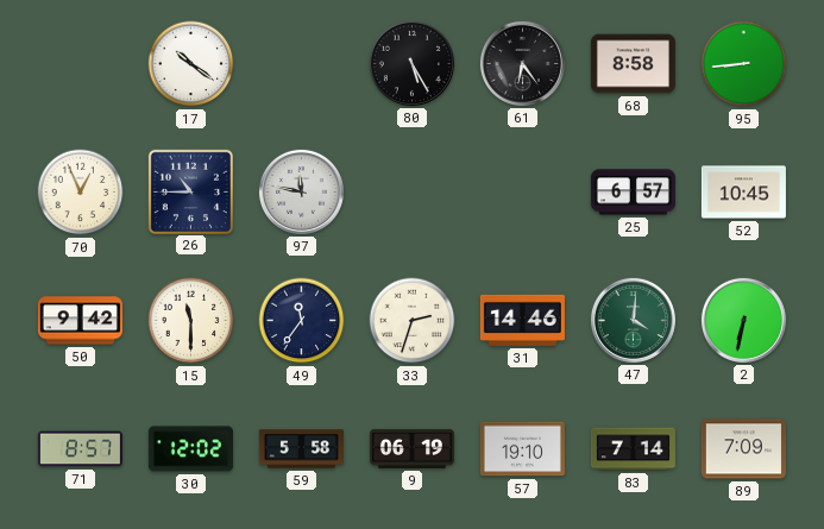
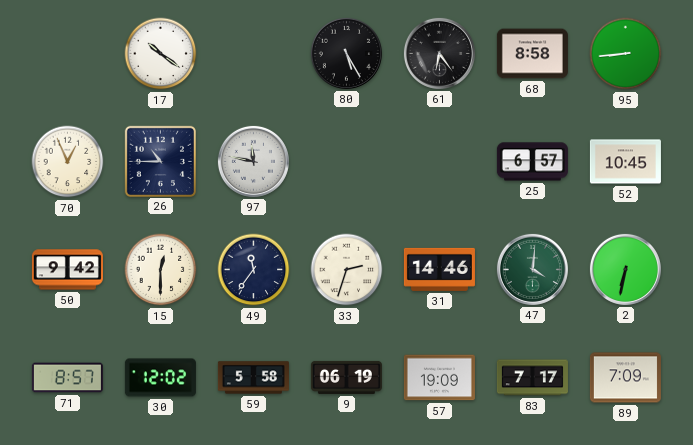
15: 11:30 -> 12:30 (161, 270)
57: 19:10 -> 19:09 (439, 378)
83: 7:14 -> 7:17 (532, 378)
